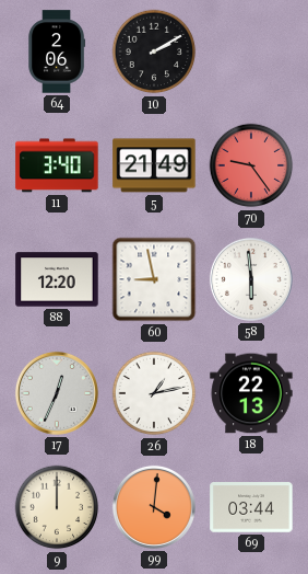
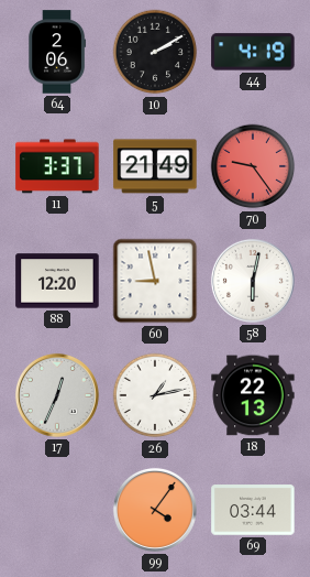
44: none -> 4:19 (253, 52)
11: 3:40 -> 3:37 (57, 166)
58: 5:59 -> 6:02 (253, 281)
9: 12:00 -> none (57, 507)
99: 4:01 -> 4:06 (155, 510)
